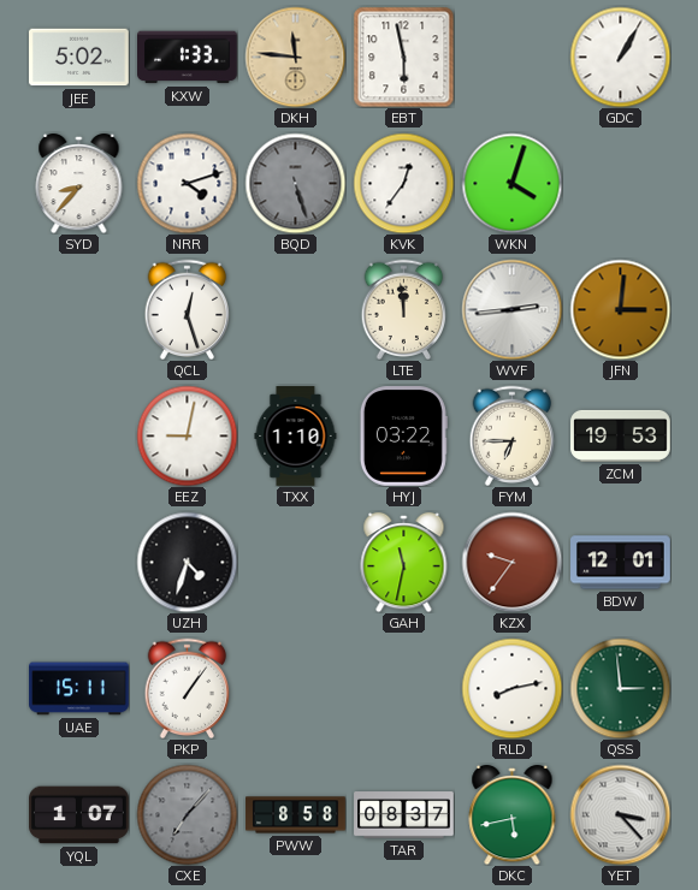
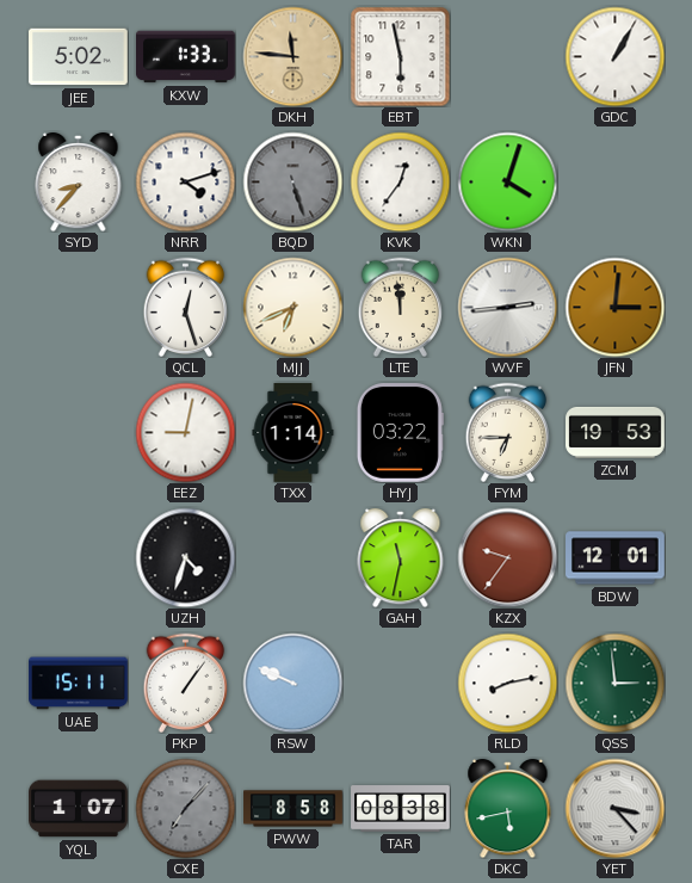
MJJ: none -> 6:41 (292, 307)
TXX: 1:10 -> 1:14 (294, 433)
RSW: none -> 9:49 (292, 683)
TAR: 08:37 -> 08:38 (401, 809)
